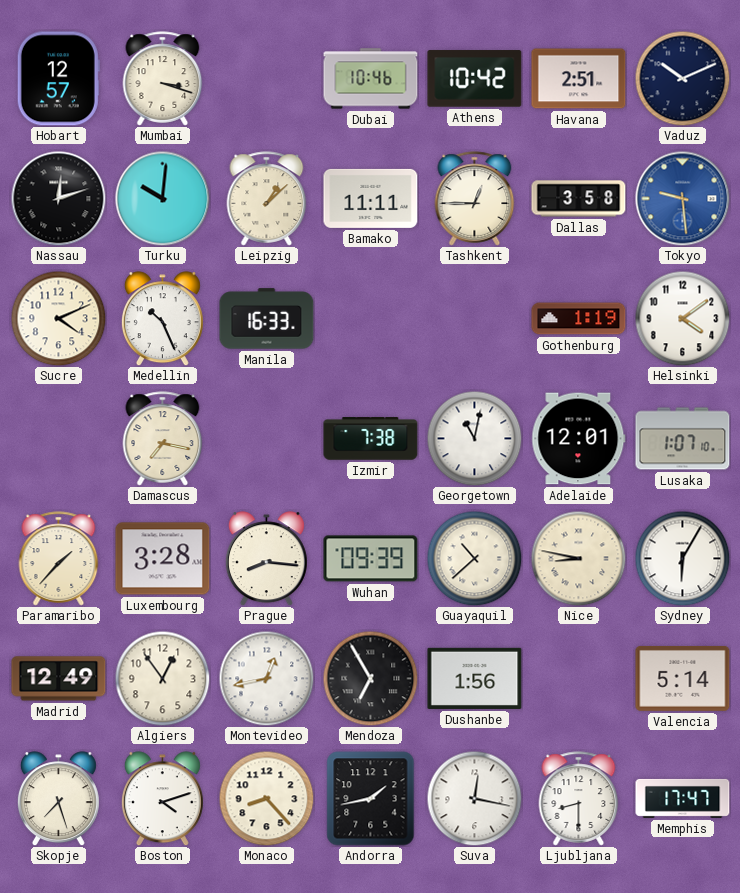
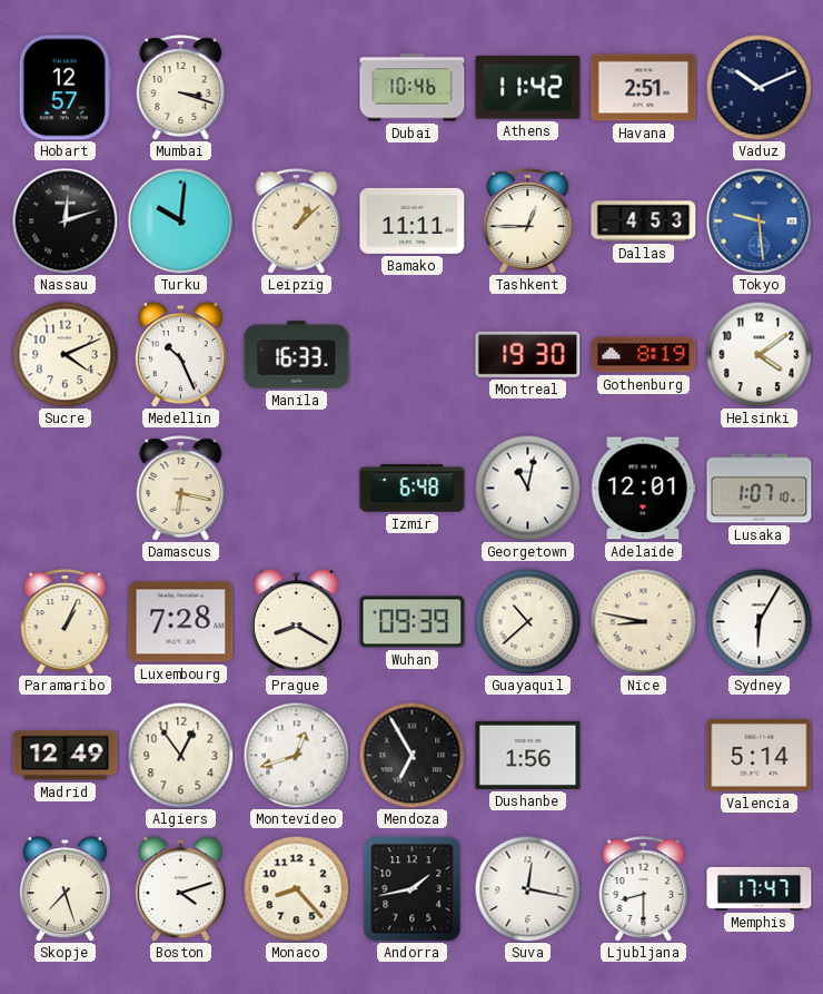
Athens: 10:42 -> 11:42 (528, 88)
Dallas: 3:58 -> 4:53 (644, 222)
Montreal: none -> 19:30 (528, 354)
Gothenburg: 1:19 -> 8:19 (644, 355)
Damascus: 7:17 -> 6:17 (181, 489)
Izmir: 7:38 -> 6:48 (413, 489)
Paramaribo: 1:37 -> 1:04 (66, 622)
Luxembourg: 3:28 -> 7:28 (181, 622)
Prague: 8:16 -> 8:20 (296, 622)
Montevideo: 12:43 -> 12:42 (296, 755)
